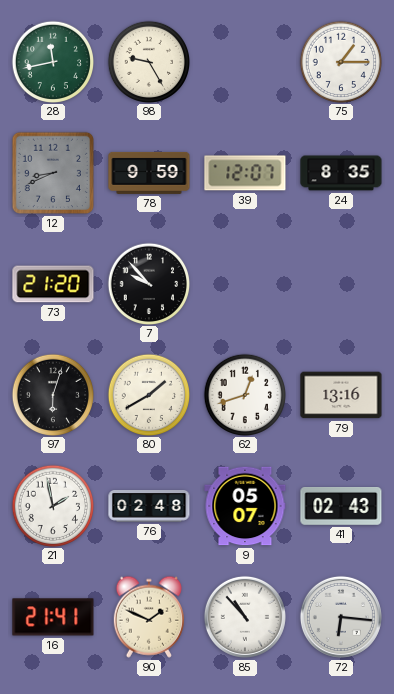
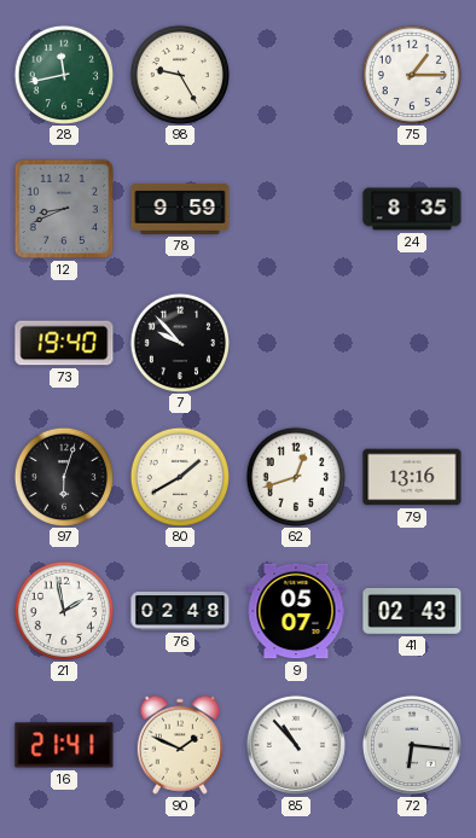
39: 12:07 -> none (245, 173)
73: 21:20 -> 19:40 (64, 343)
